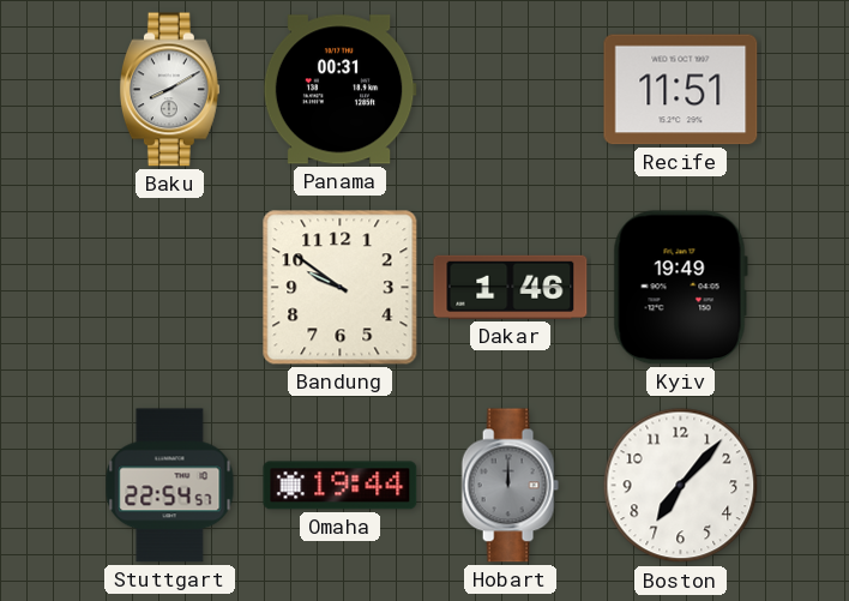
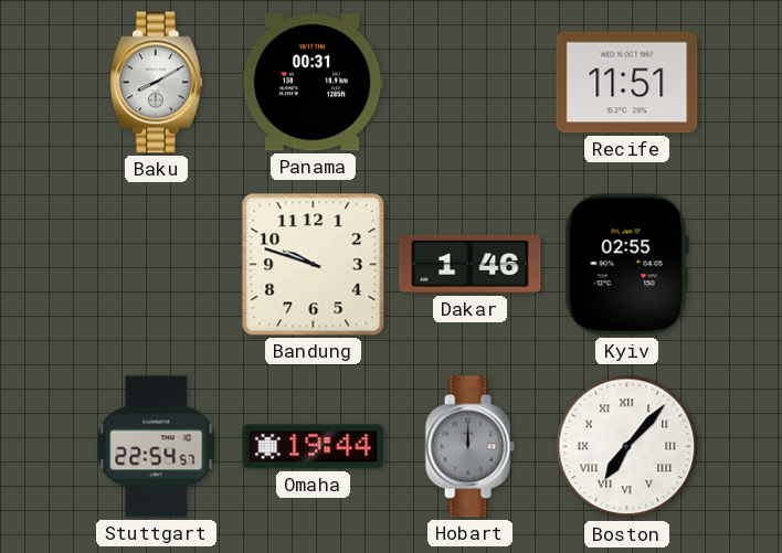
Bandung: 9:51 -> 9:48 (314, 265)
Kyiv: 19:49 -> 02:55 (626, 265)
Boston numerals: Arabic -> Roman (627, 447)
